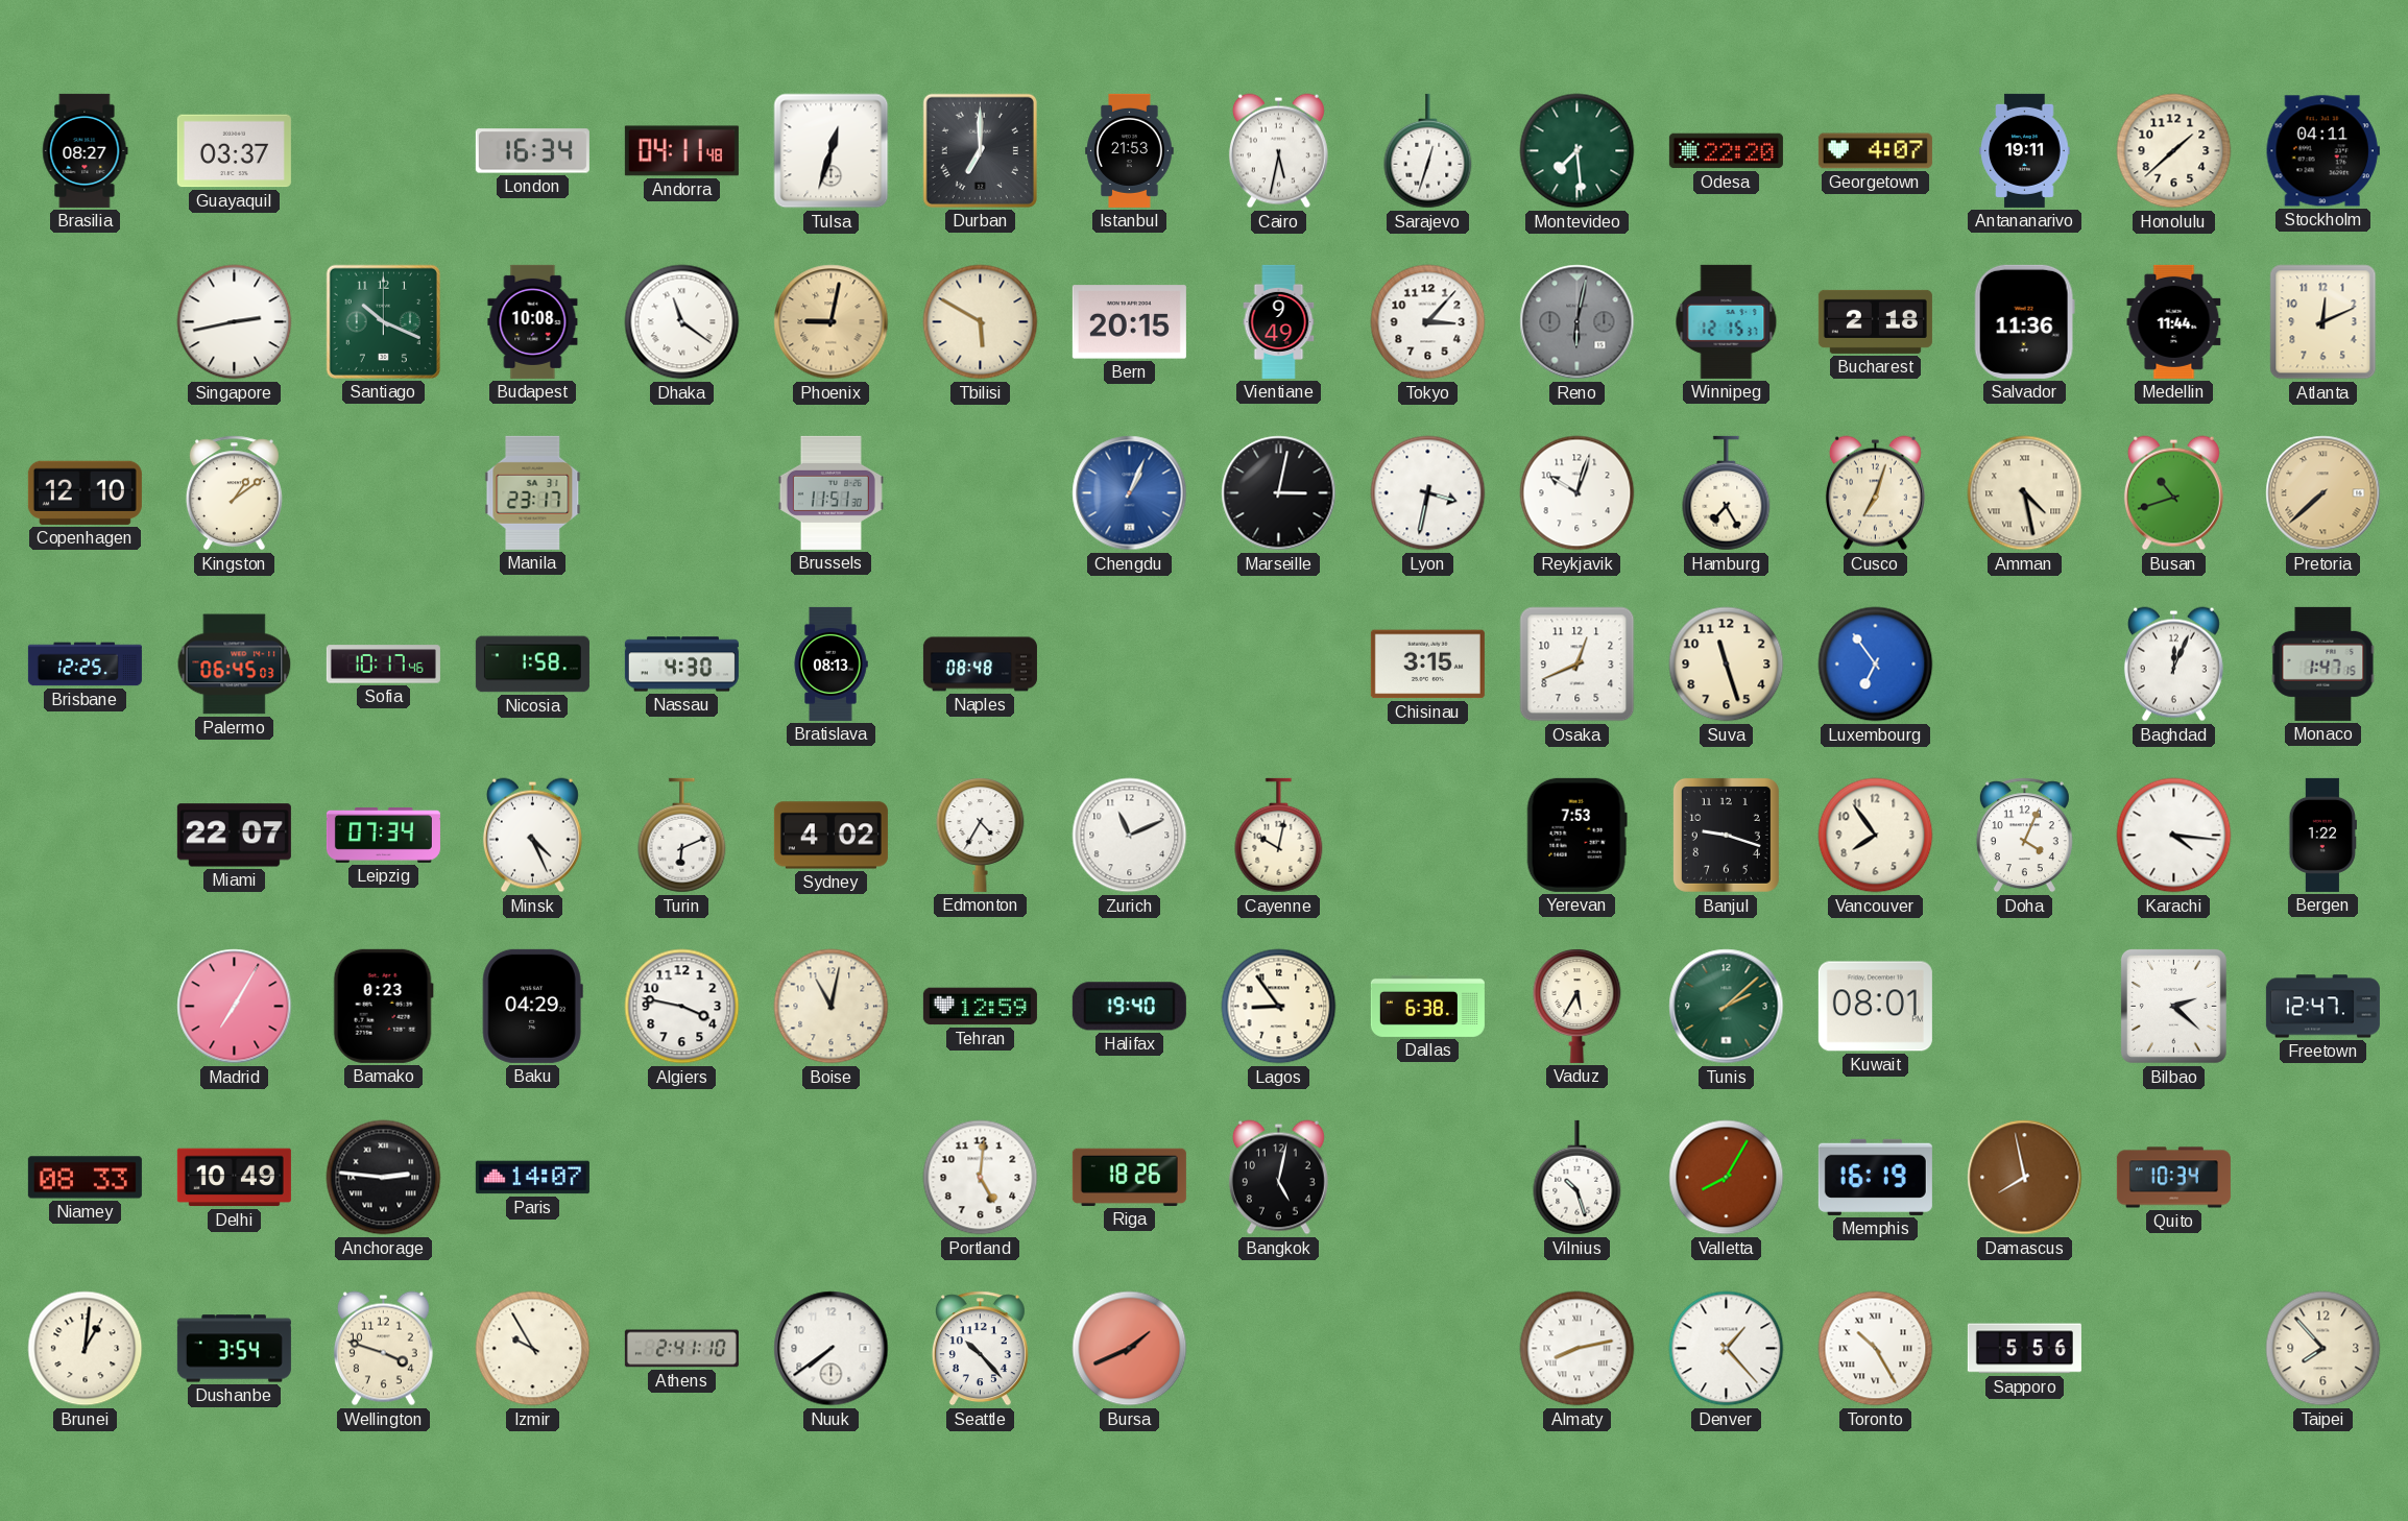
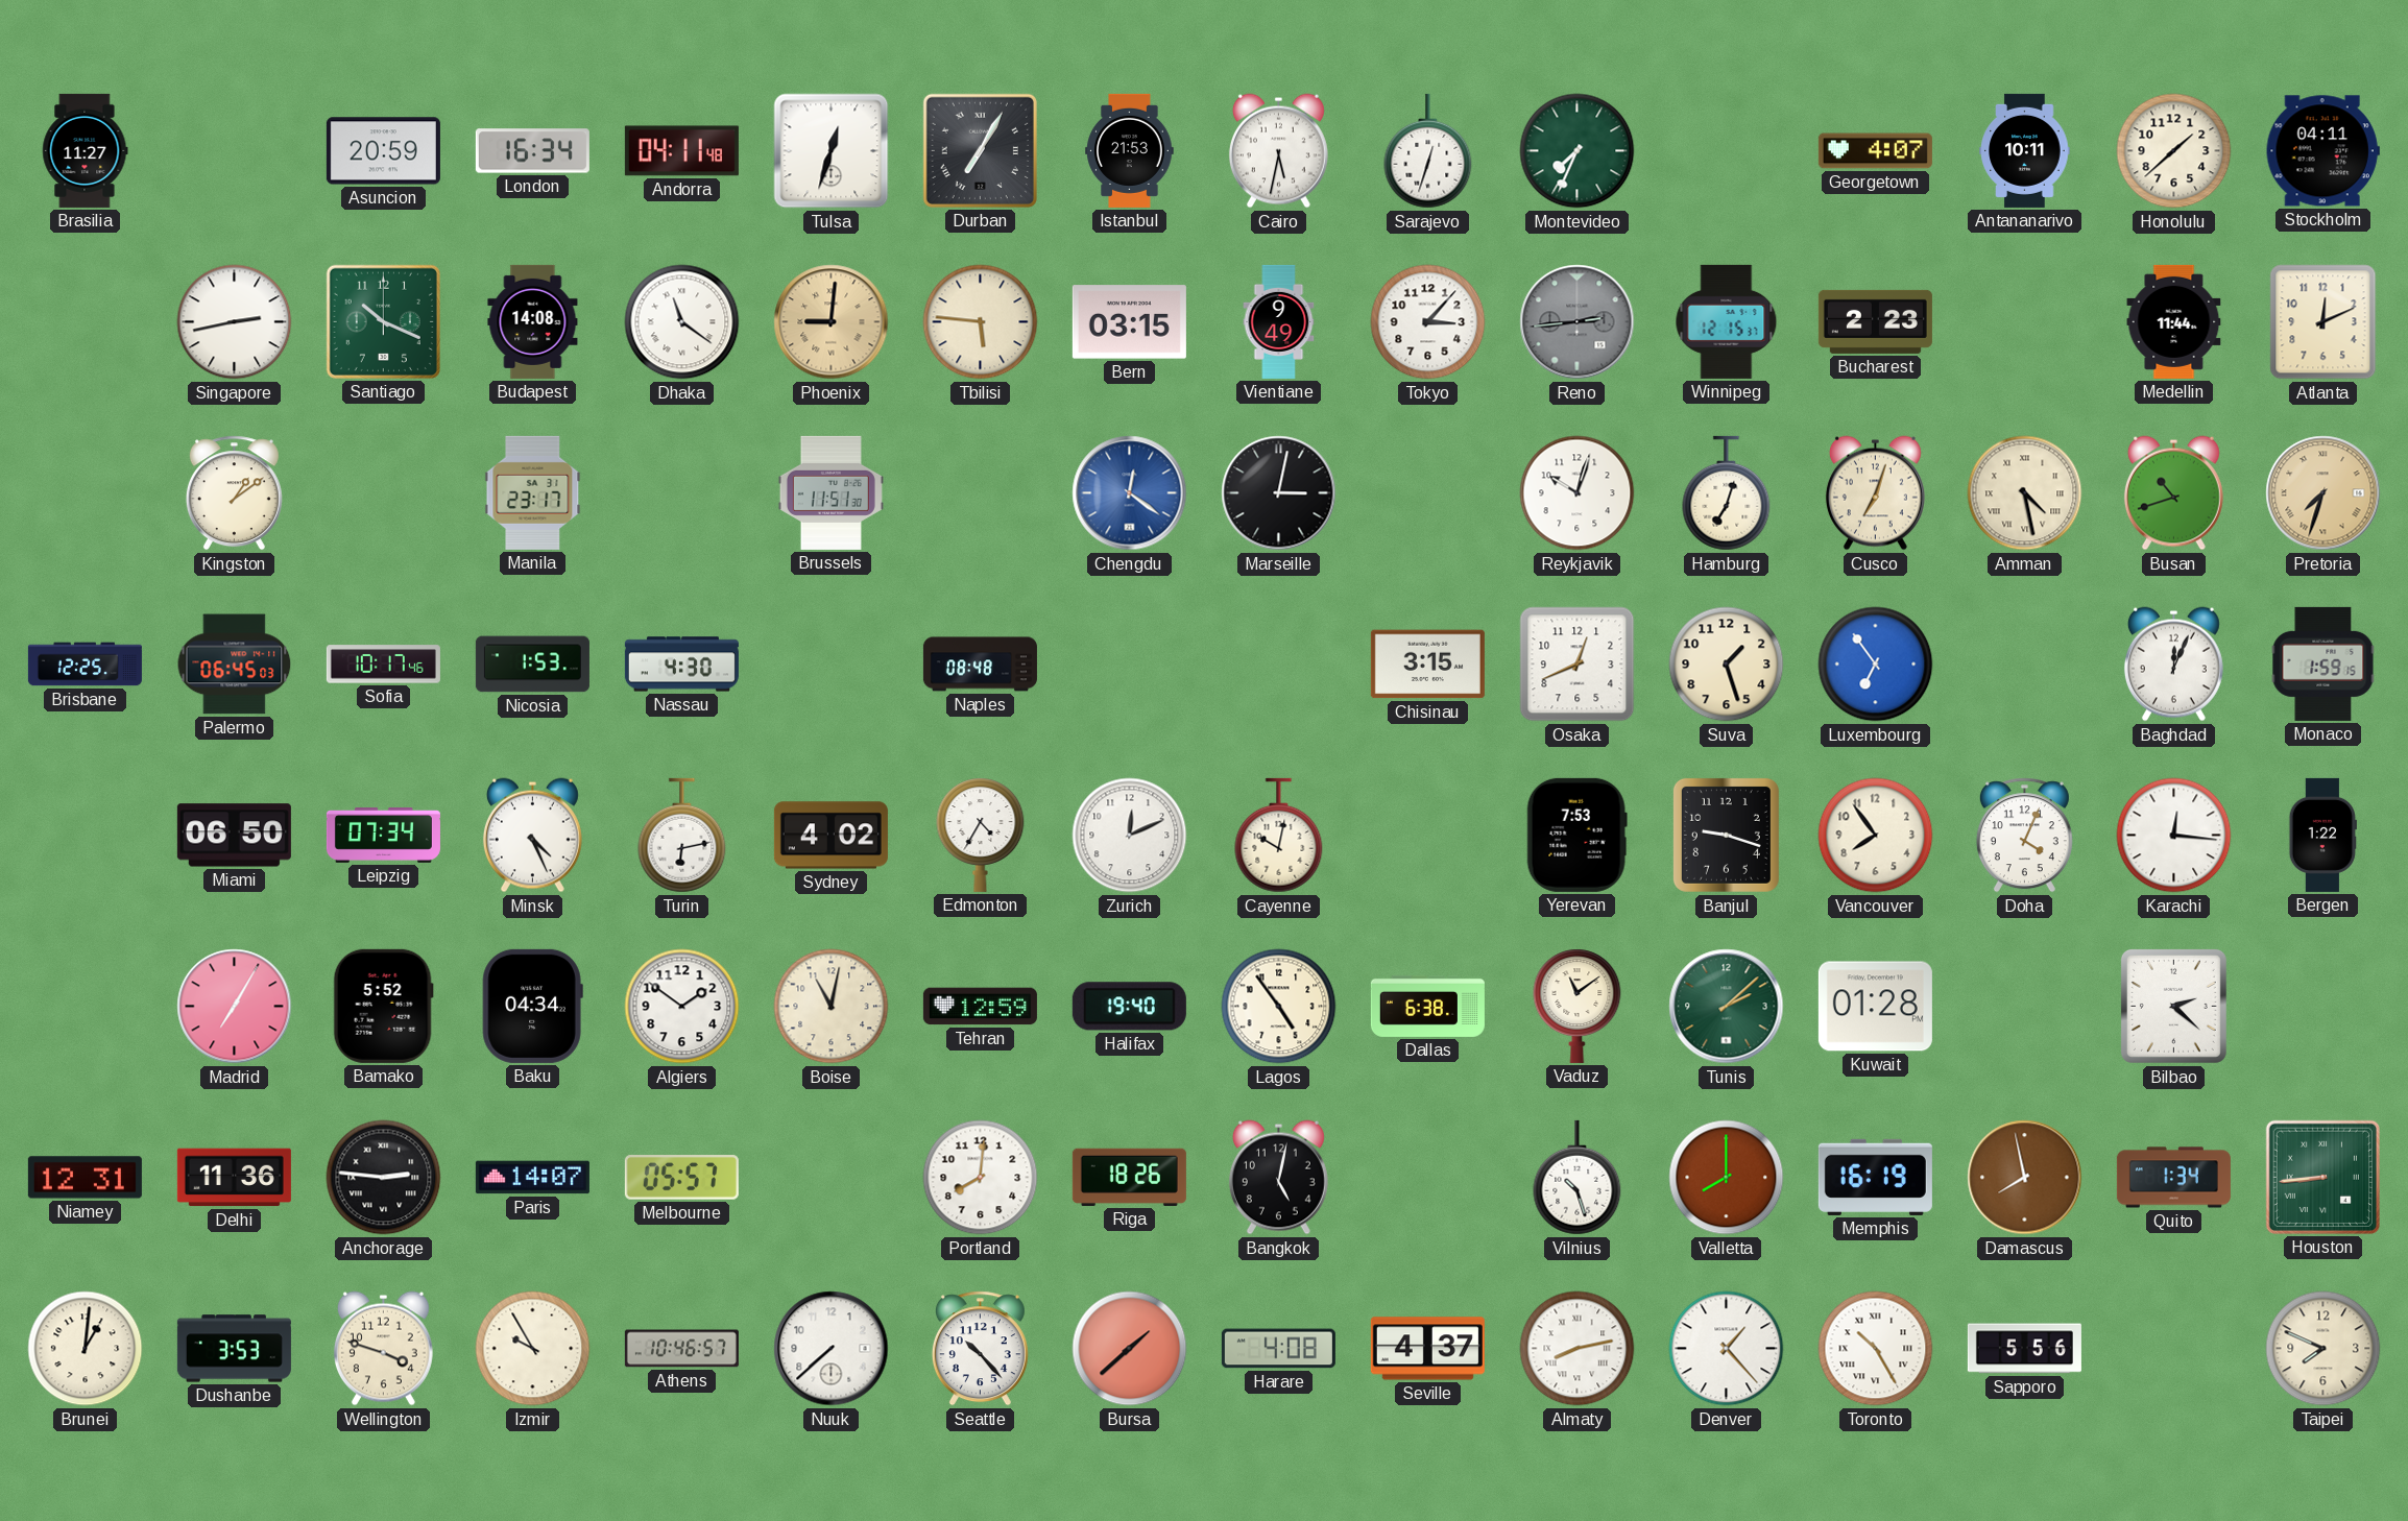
Brasilia: 08:27 -> 11:27 (86, 150)
Guayaquil: 03:37 -> none (234, 151)
Asuncion: none -> 20:59 (383, 151)
Durban: 7:00 -> 7:05 (980, 150)
Montevideo: 7:29 -> 7:34 (1578, 151)
Odesa: 22:20 -> none (1726, 151)
Antananarivo: 19:11 -> 10:11 (2025, 150)
Budapest: 10:08 -> 14:08 (533, 321)
Phoenix: 9:02 -> 9:01 (832, 322)
Tbilisi: 5:50 -> 5:46 (981, 322)
Bern: 20:15 -> 03:15 (1129, 322)
Reno: 6:02 -> 2:44 (1578, 322)
Bucharest: 2:18 -> 2:23 (1875, 321)
Salvador: 11:36 -> none (2024, 321)
Copenhagen: 12:10 -> none (85, 492)
Chengdu: 1:04 -> 12:21 (1130, 493)
Lyon: 3:32 -> none (1428, 493)
Hamburg: 7:25 -> 7:03 (1727, 493)
Pretoria: 7:38 -> 7:33 (2323, 493)
Nicosia: 1:58 -> 1:53 (532, 665)
Bratislava: 08:13 -> none (830, 663)
Suva: 11:27 -> 1:27 (1727, 665)
Monaco: 1:47 -> 1:59 (2323, 663)
Miami: 22:07 -> 06:50 (234, 836)
Turin: 6:11 -> 6:13 (682, 836)
Zurich: 11:11 -> 12:11 (1130, 836)
Karachi: 4:16 -> 12:16 (2174, 836)
Bamako: 0:23 -> 5:52 (383, 1006)
Baku: 04:29 -> 04:34 (532, 1006)
Algiers: 3:47 -> 1:51 (682, 1007)
Lagos: 8:54 -> 4:54 (1279, 1007)
Vaduz: 5:35 -> 11:09 (1578, 1006)
Kuwait: 08:01 -> 01:28 (1875, 1007)
Freetown: 12:47 -> none (2322, 1007)
Niamey: 08:33 -> 12:31 (85, 1178)
Delhi: 10:49 -> 11:36 (234, 1178)
Melbourne: none -> 05:57 (681, 1178)
Portland: 5:01 -> 8:01 (981, 1178)
Valletta: 8:05 -> 8:00 (1727, 1178)
Quito: 10:34 -> 1:34 (2173, 1178)
Houston: none -> 8:44 (2322, 1177)
Dushanbe: 3:54 -> 3:53 (234, 1349)
Athens: 2:41 -> 10:46 (681, 1349)
Nuuk: 7:39 -> 7:38 (832, 1349)
Bursa: 1:41 -> 1:38 (1130, 1349)
Harare: none -> 4:08 (1278, 1349)
Seville: none -> 4:37 (1427, 1349)
Taipei: 7:53 -> 7:49 (2323, 1349)
